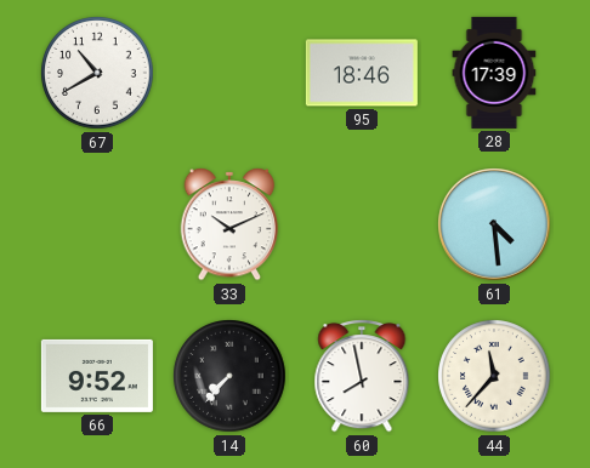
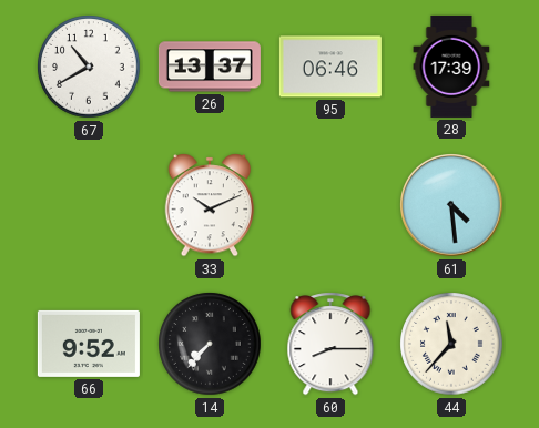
26: none -> 13:37 (210, 67)
95: 18:46 -> 06:46 (330, 67)
60: 7:58 -> 8:15 (330, 344)
